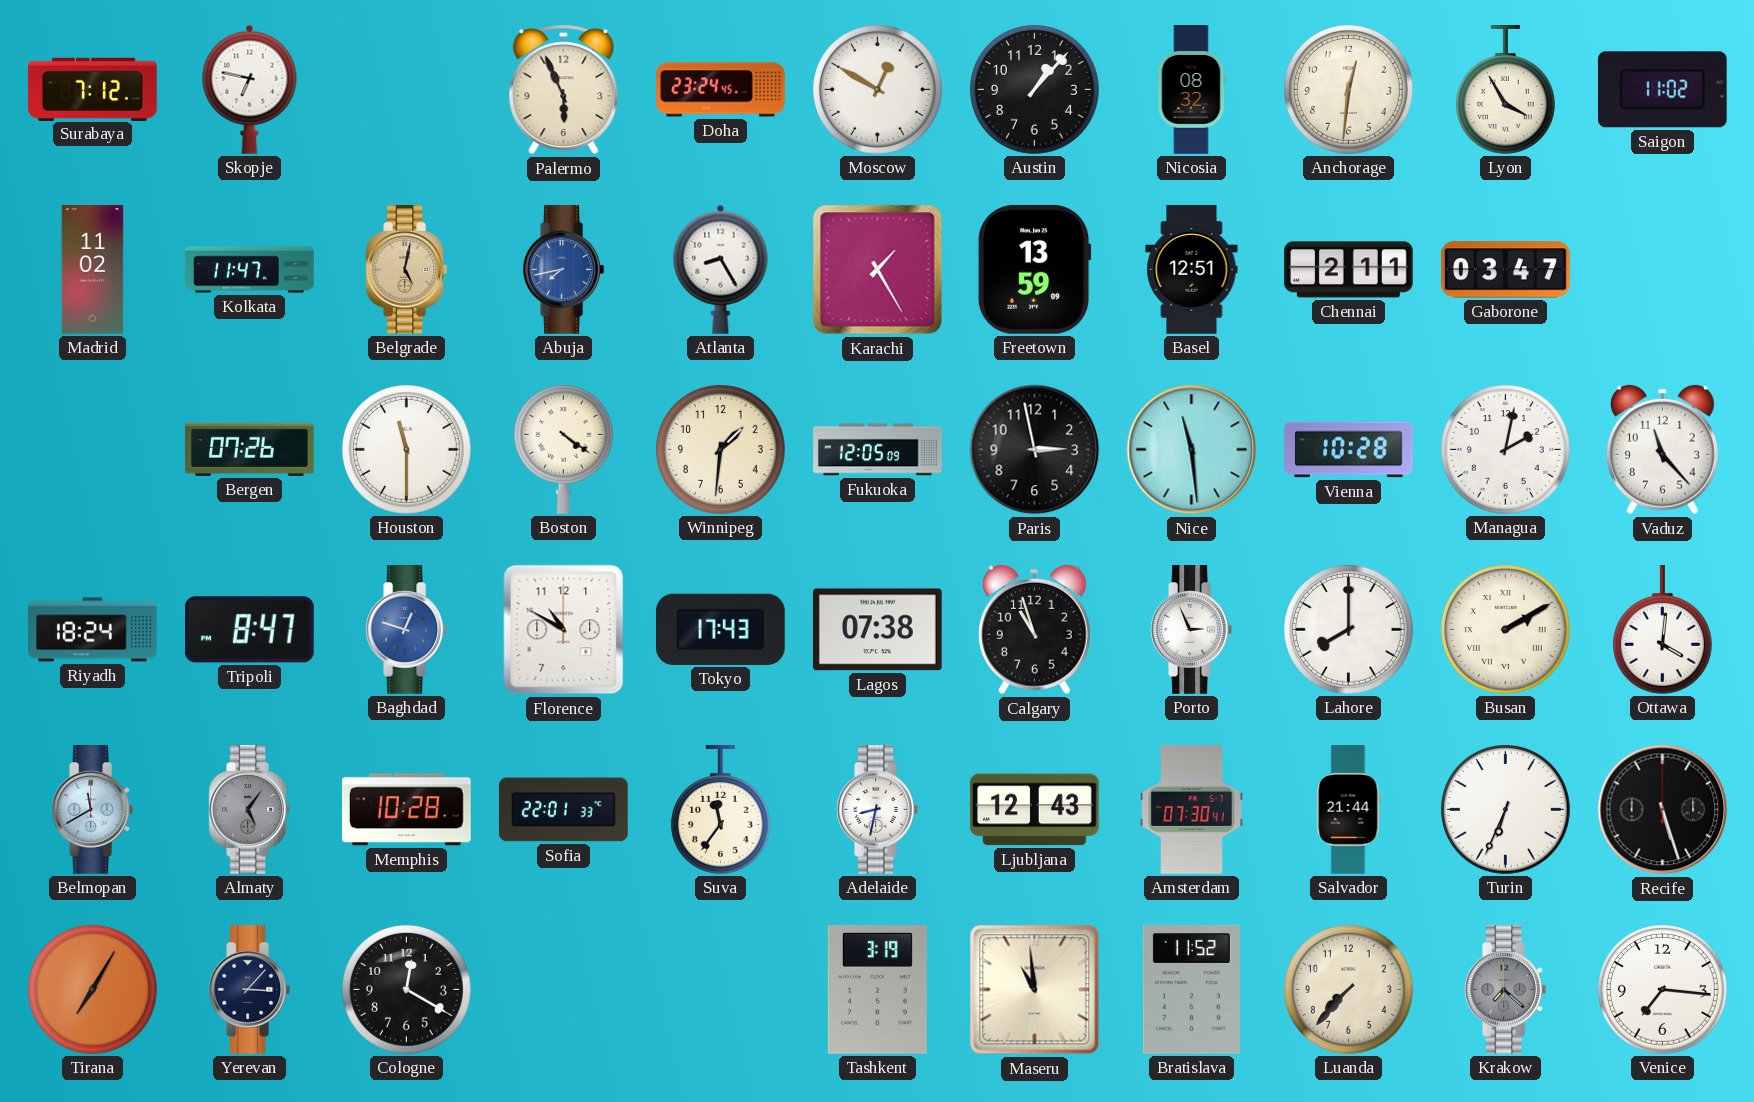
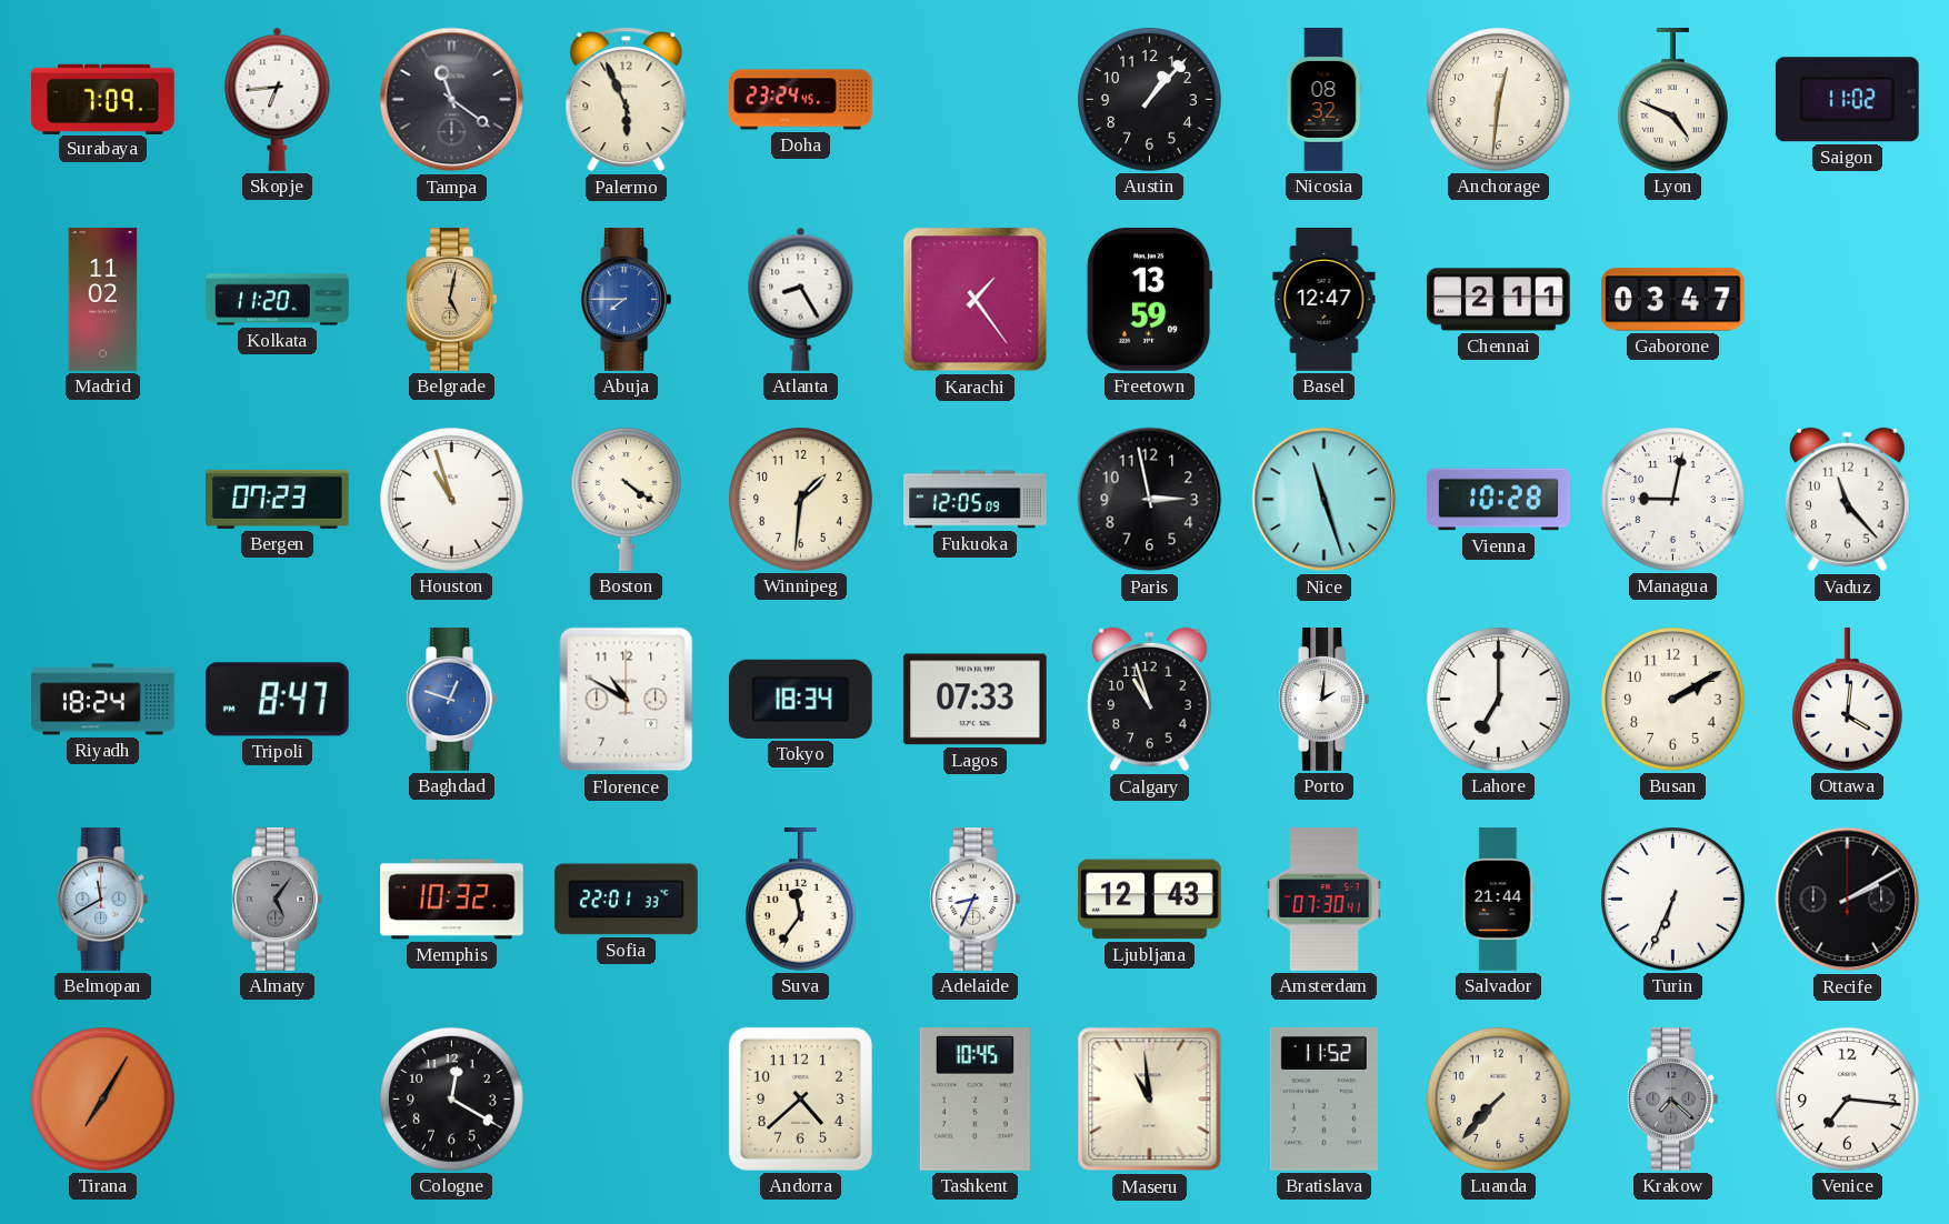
Surabaya: 7:12 -> 7:09 (103, 99)
Skopje: 6:47 -> 6:44 (278, 99)
Tampa: none -> 11:21 (452, 100)
Moscow: 12:50 -> none (878, 90)
Lyon: 3:55 -> 4:49 (1672, 100)
Kolkata: 11:47 -> 11:20 (278, 300)
Abuja: 7:43 -> 7:45 (627, 300)
Karachi: 1:25 -> 1:24 (976, 300)
Basel: 12:51 -> 12:47 (1325, 300)
Bergen: 07:26 -> 07:23 (278, 499)
Houston: 11:30 -> 10:57 (452, 500)
Nice: 11:29 -> 11:27 (1325, 500)
Managua: 2:02 -> 9:02 (1673, 500)
Tokyo: 17:43 -> 18:34 (800, 699)
Lagos: 07:38 -> 07:33 (974, 700)
Porto: 2:56 -> 2:01 (1325, 700)
Lahore: 8:00 -> 7:00 (1499, 700)
Busan numerals: Roman -> Arabic (1673, 700)
Memphis: 10:28 -> 10:32 (452, 900)
Adelaide: 8:32 -> 8:34 (976, 900)
Recife: 5:27 -> 2:10 (1848, 900)
Yerevan: 3:07 -> none (250, 990)
Andorra: none -> 4:38 (800, 1098)
Tashkent: 3:19 -> 10:45 (974, 1100)
